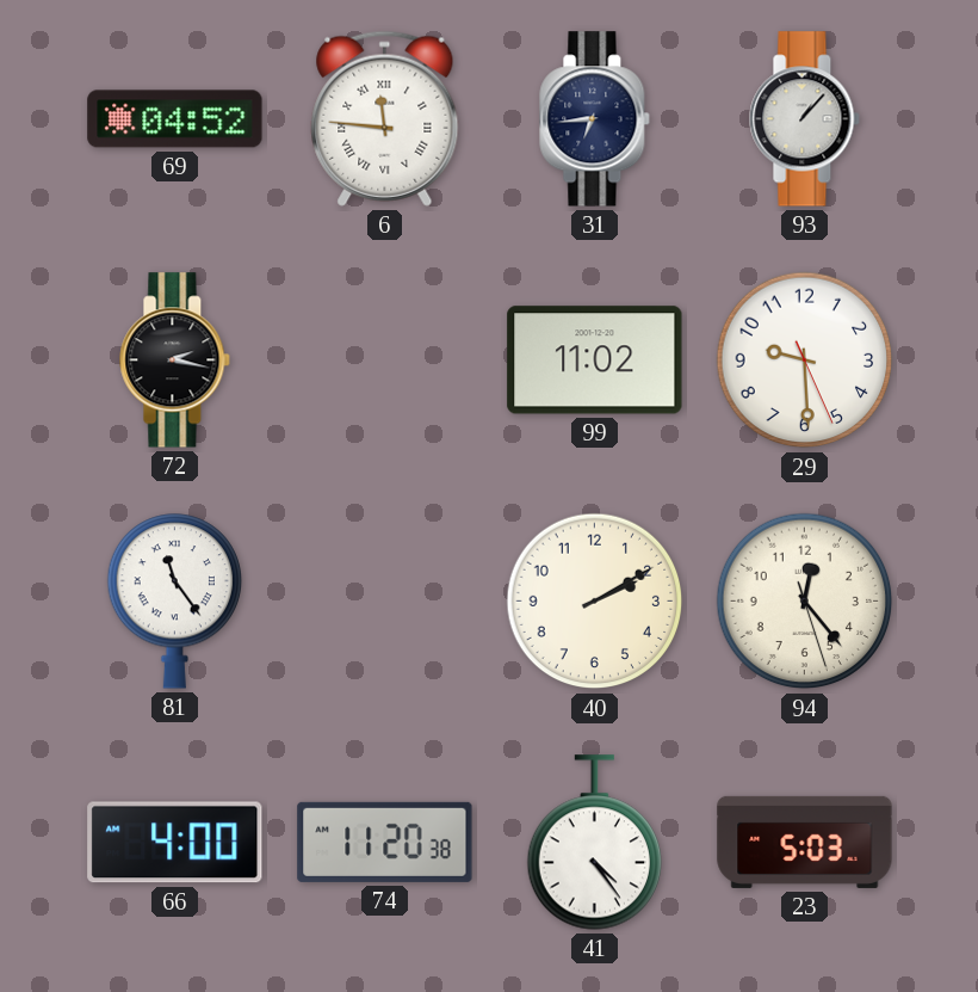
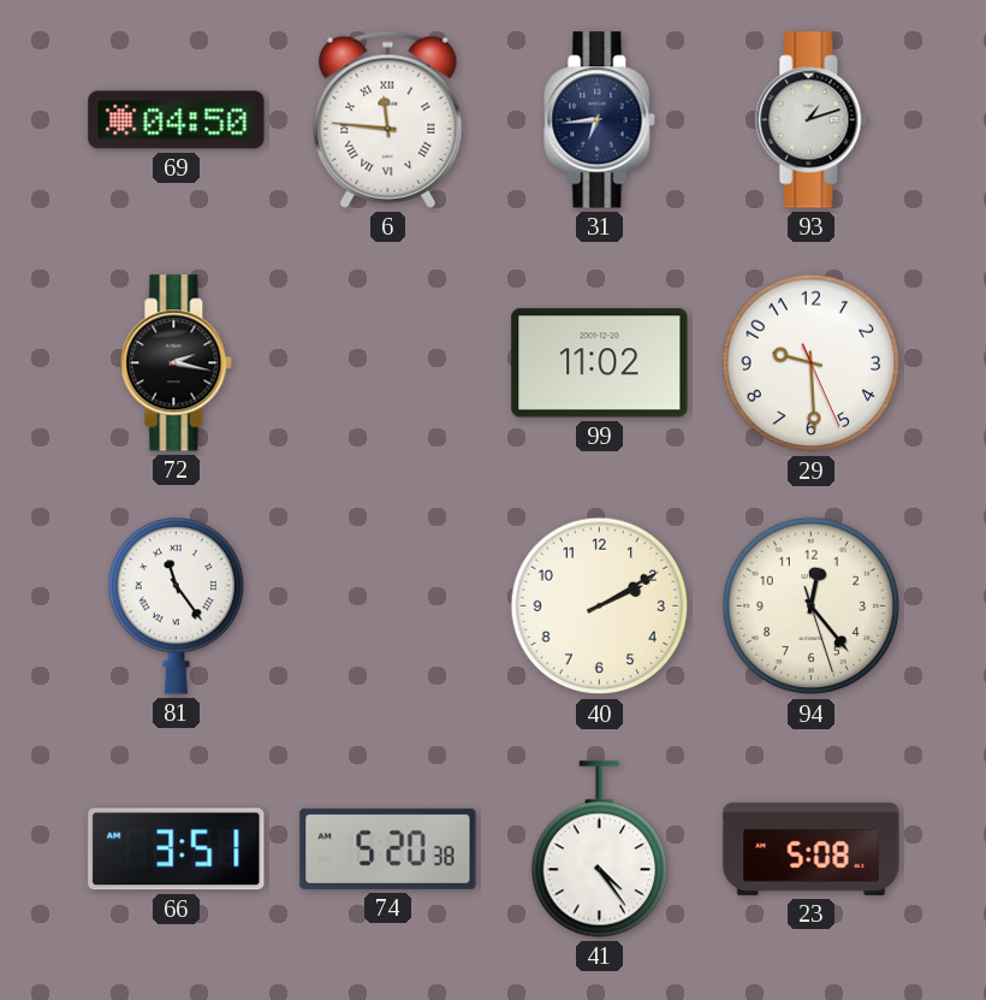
69: 04:52 -> 04:50 (177, 120)
93: 1:07 -> 1:12 (812, 120)
66: 4:00 -> 3:51 (177, 850)
74: 11:20 -> 5:20 (388, 848)
23: 5:03 -> 5:08 (812, 848)
